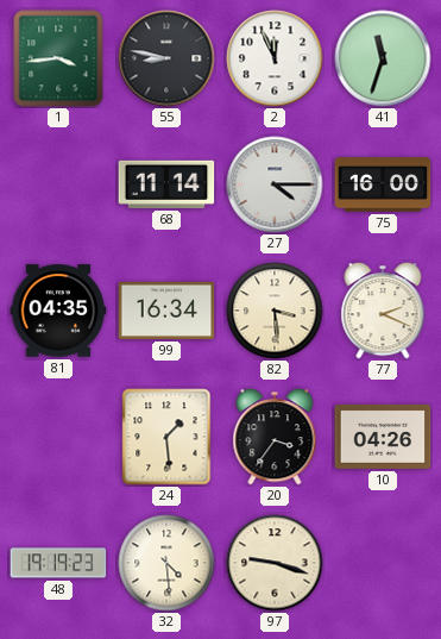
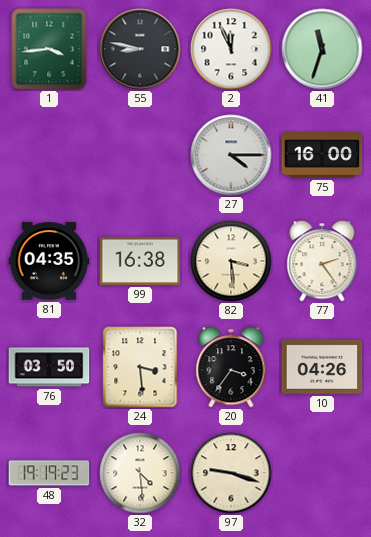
68: 11:14 -> none (166, 184)
99: 16:34 -> 16:38 (140, 261)
77: 2:19 -> 2:24 (322, 261)
76: none -> 03:50 (49, 367)
24: 1:29 -> 3:29 (140, 367)
